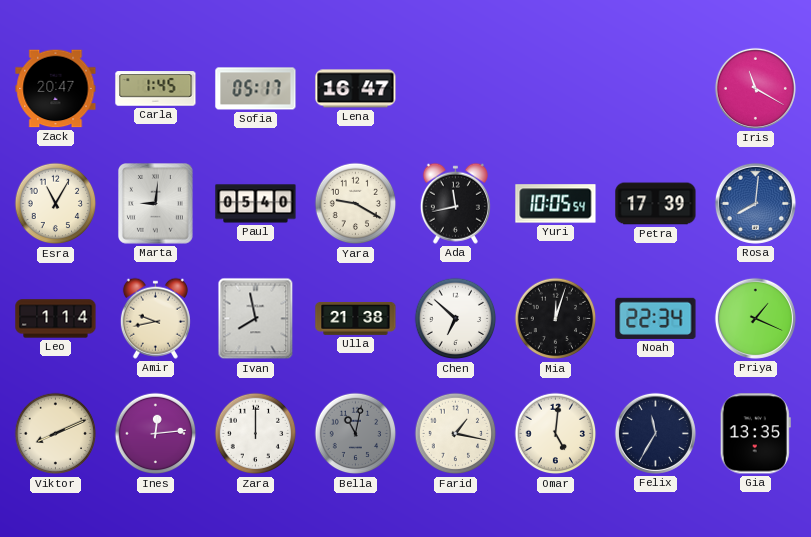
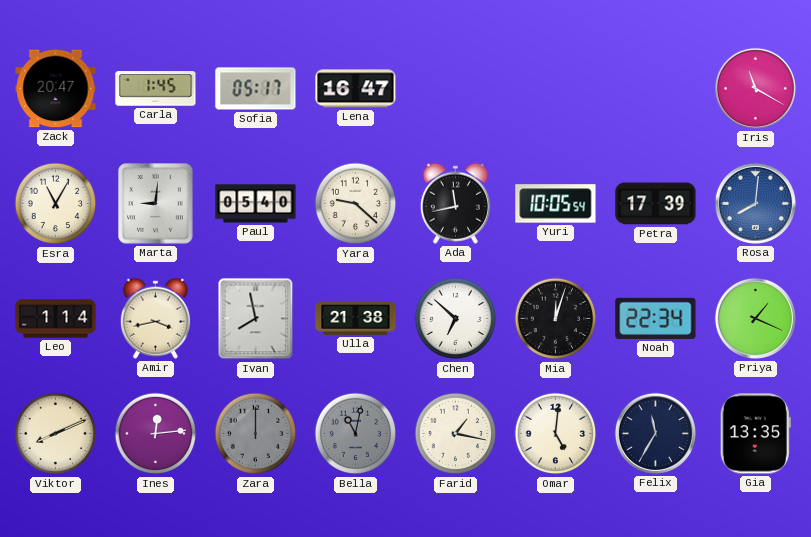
Yara: 9:20 -> 9:22 (356, 204)
Amir: 9:43 -> 3:43 (155, 318)
Zara dial: white -> grey (256, 434)
